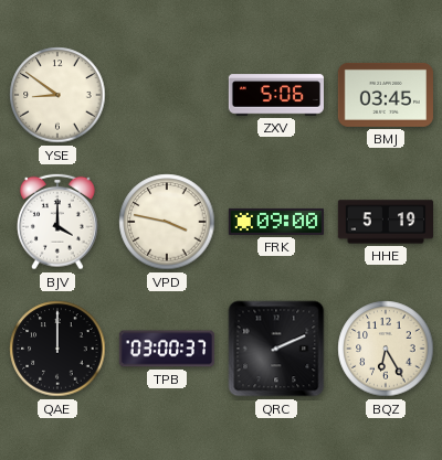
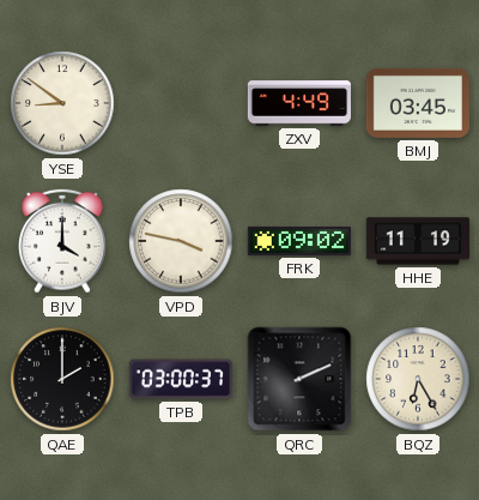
ZXV: 5:06 -> 4:49 (298, 103)
FRK: 09:00 -> 09:02 (298, 241)
HHE: 5:19 -> 11:19 (417, 241)
QAE: 12:00 -> 2:00 (62, 379)
